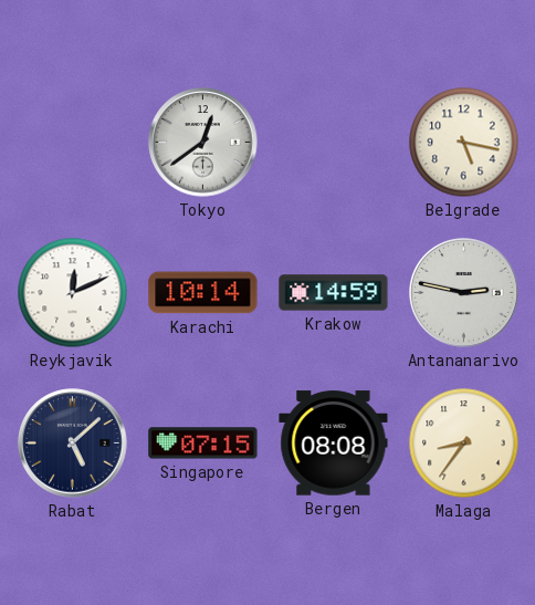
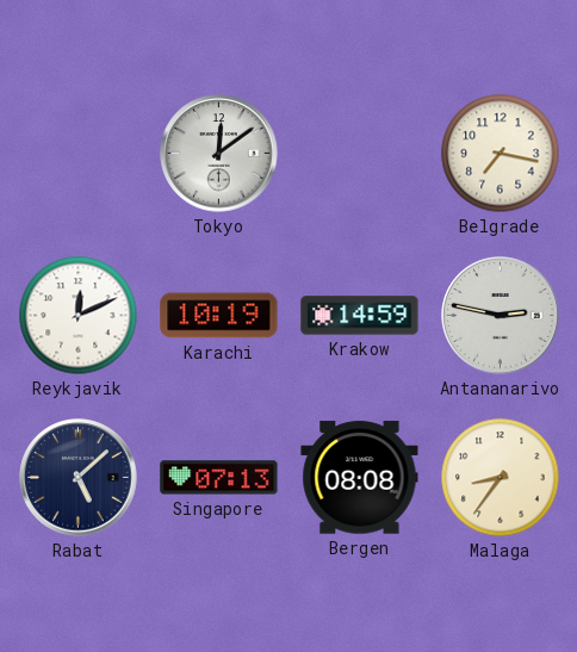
Tokyo: 12:39 -> 12:09 (219, 154)
Belgrade: 5:17 -> 7:17 (501, 154)
Karachi: 10:14 -> 10:19 (219, 316)
Singapore: 07:15 -> 07:13 (219, 478)
